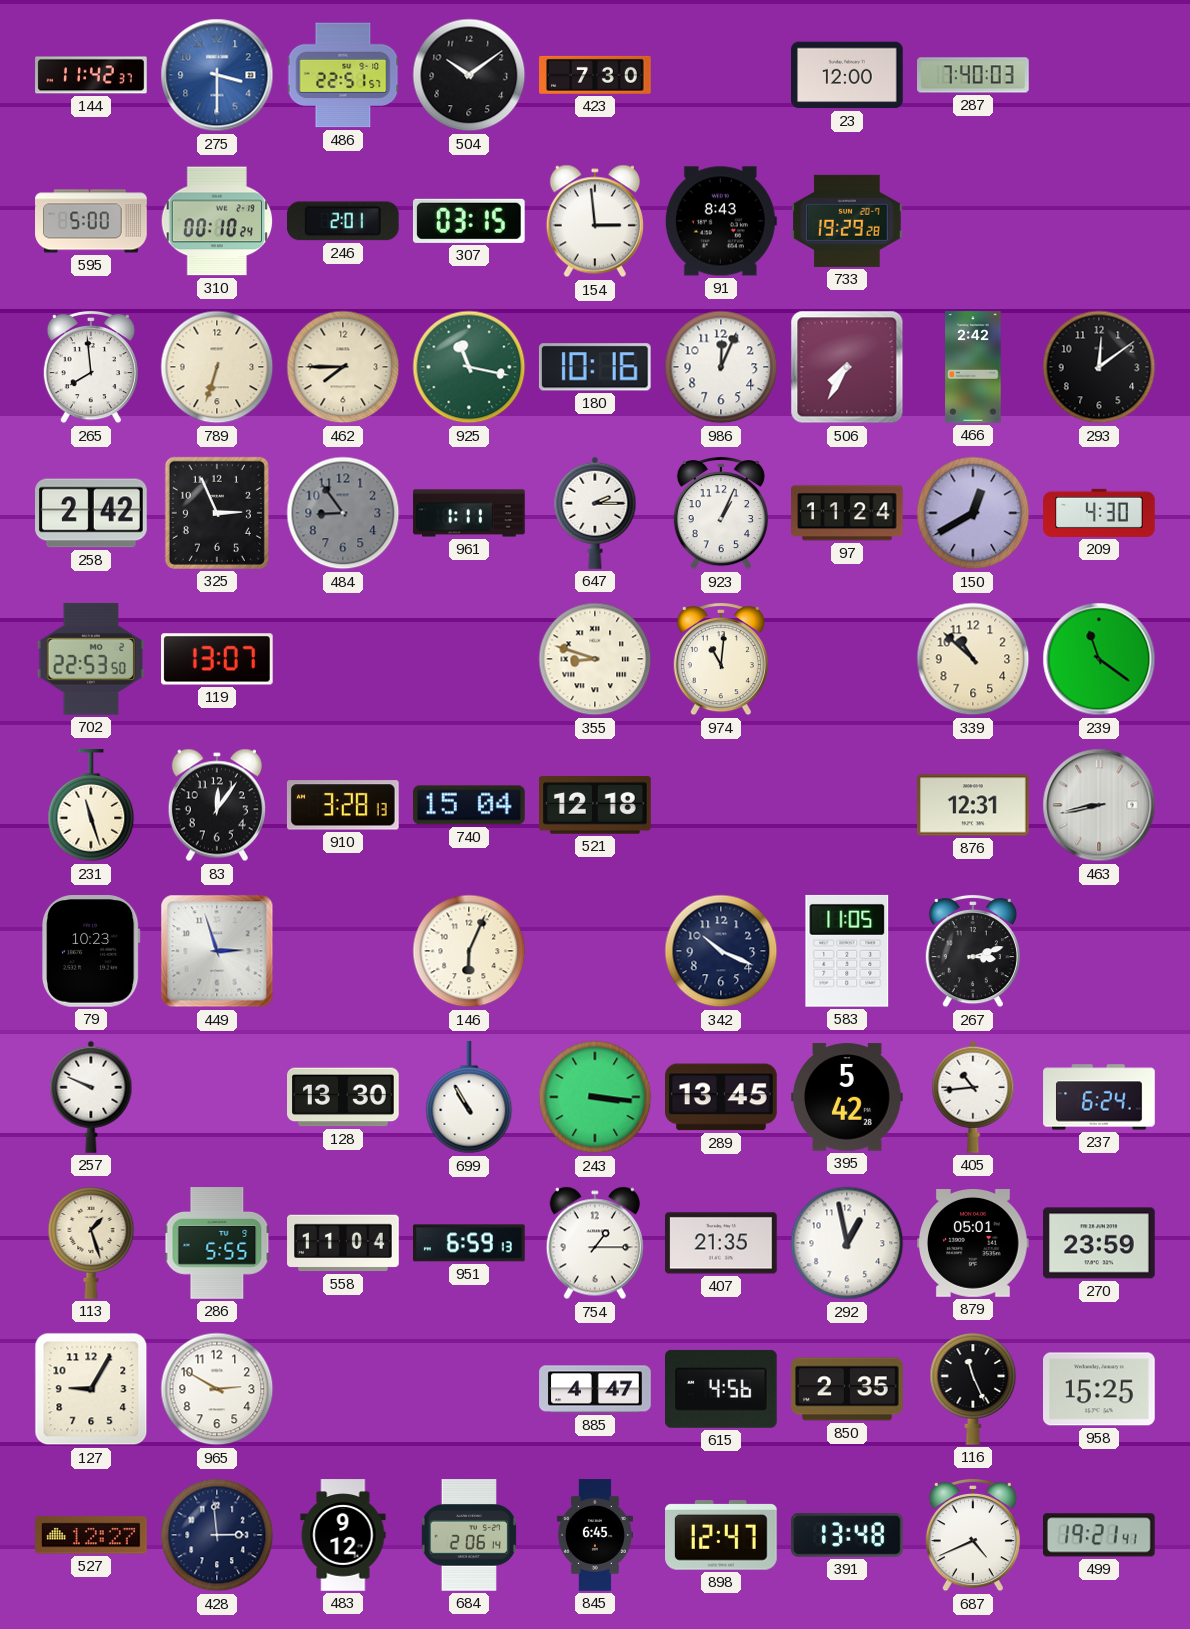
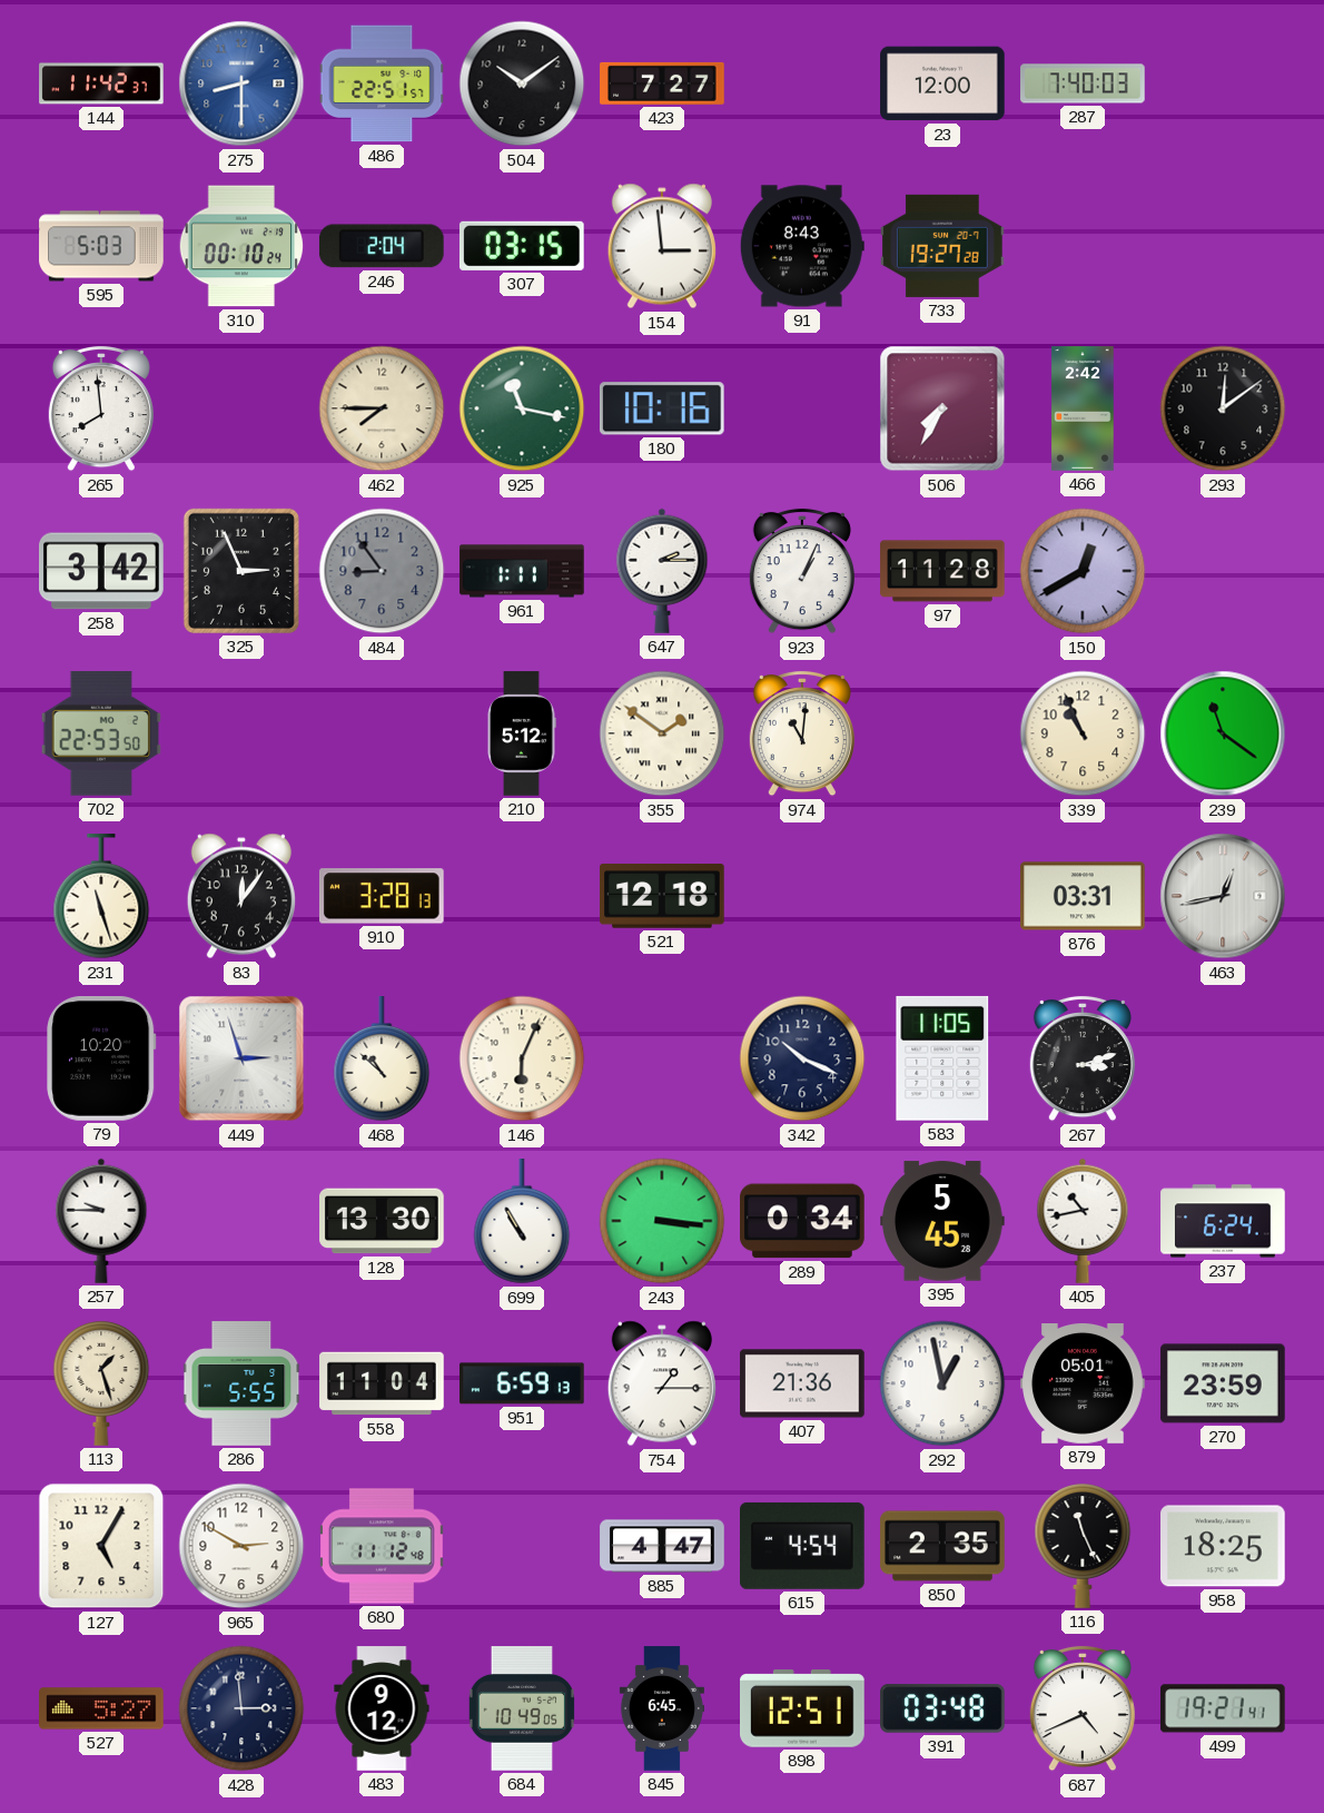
275: 3:30 -> 8:30 (241, 83)
423: 7:30 -> 7:27 (662, 83)
595: 5:00 -> 5:03 (101, 246)
246: 2:01 -> 2:04 (382, 246)
733: 19:29 -> 19:27 (942, 246)
789: 6:33 -> none (217, 367)
986: 12:04 -> none (721, 367)
258: 2:42 -> 3:42 (101, 571)
97: 11:24 -> 11:28 (942, 571)
209: 4:30 -> none (1099, 513)
119: 13:07 -> none (217, 659)
210: none -> 5:12 (522, 733)
355: 8:48 -> 1:51 (662, 733)
339: 10:52 -> 10:56 (1083, 733)
740: 15:04 -> none (469, 805)
876: 12:31 -> 03:31 (1084, 896)
463: 8:43 -> 12:43 (1223, 896)
79: 10:23 -> 10:20 (101, 1060)
468: none -> 10:52 (382, 1060)
257: 9:49 -> 9:45 (101, 1221)
289: 13:45 -> 0:34 (803, 1221)
395: 5:42 -> 5:45 (942, 1221)
405: 10:44 -> 10:43 (1083, 1221)
407: 21:35 -> 21:36 (802, 1383)
127: 9:05 -> 5:05 (101, 1546)
680: none -> 11:12 (383, 1546)
615: 4:56 -> 4:54 (803, 1546)
958: 15:25 -> 18:25 (1224, 1546)
527: 12:27 -> 5:27 (101, 1708)
684: 2:06 -> 10:49 (522, 1708)
898: 12:47 -> 12:51 (803, 1708)
391: 13:48 -> 03:48 (942, 1708)
